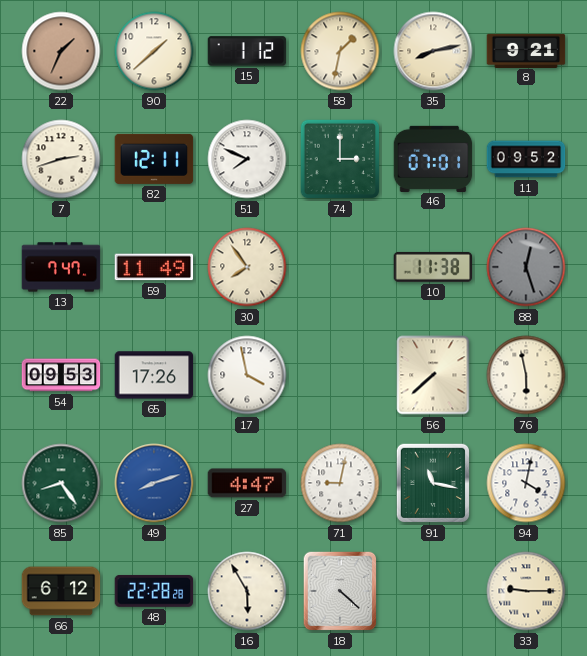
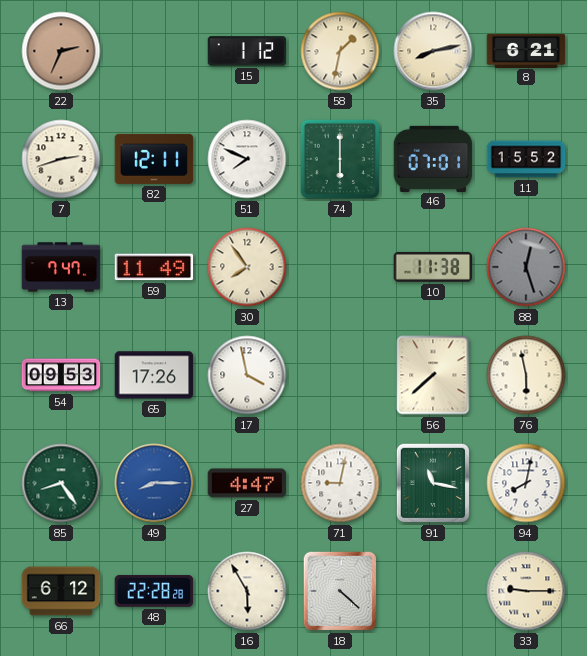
22: 1:34 -> 2:34 (61, 51)
90: 1:38 -> none (154, 51)
8: 9:21 -> 6:21 (526, 50)
74: 3:00 -> 6:00 (340, 159)
11: 09:52 -> 15:52 (526, 159)
49: 8:12 -> 8:15 (154, 483)
94: 4:02 -> 8:02 (526, 483)
